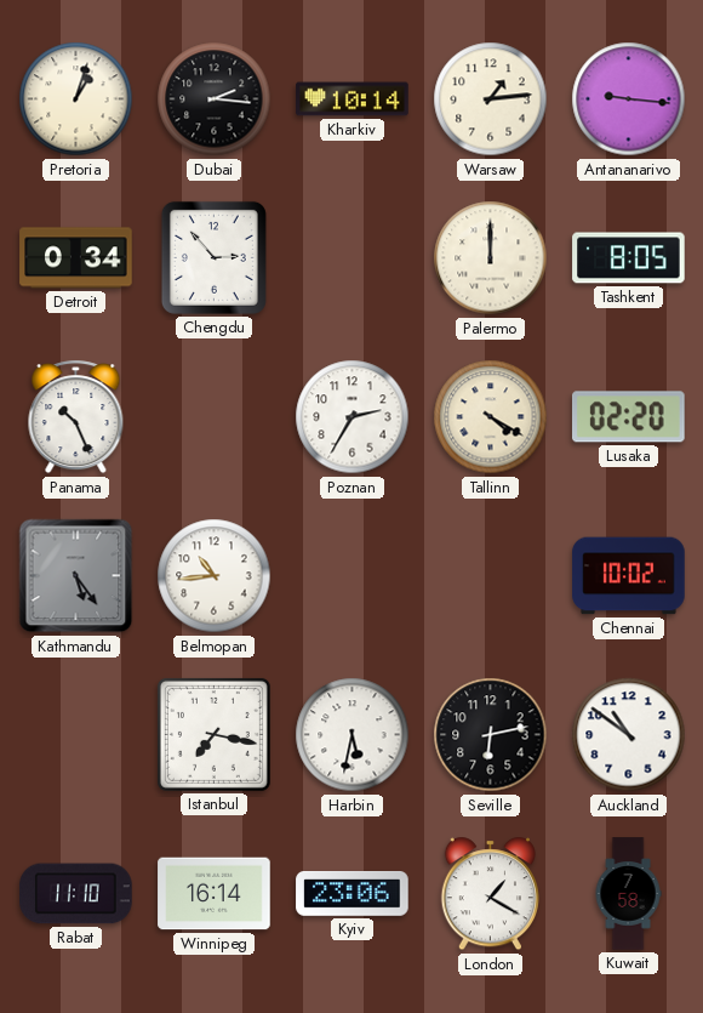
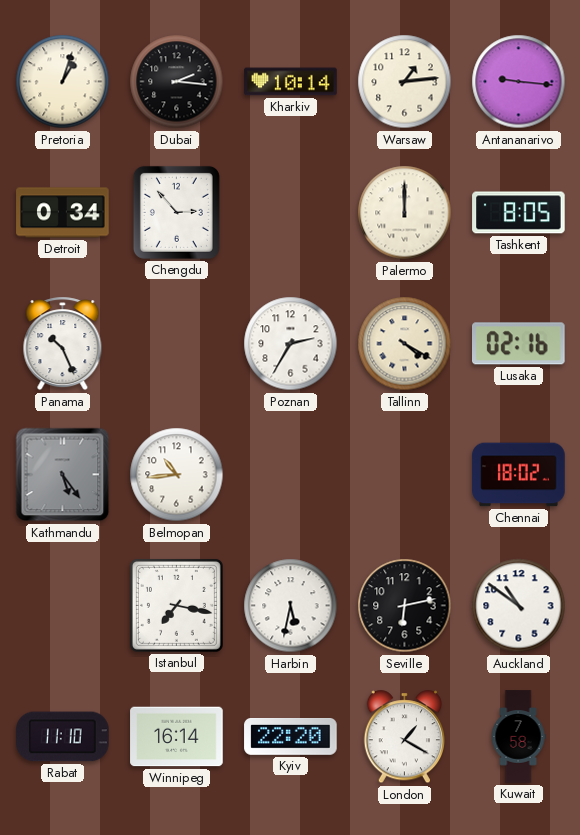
Lusaka: 02:20 -> 02:16 (519, 344)
Chennai: 10:02 -> 18:02 (519, 475)
Kyiv: 23:06 -> 22:20 (291, 737)
